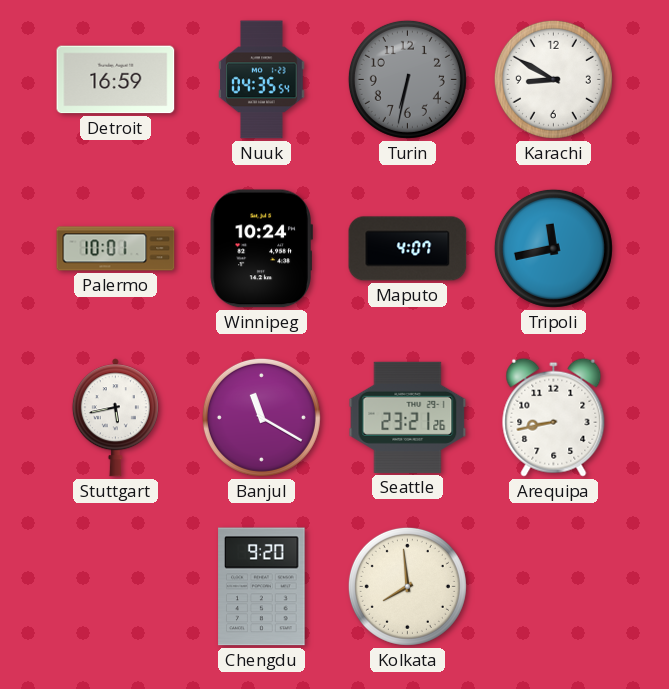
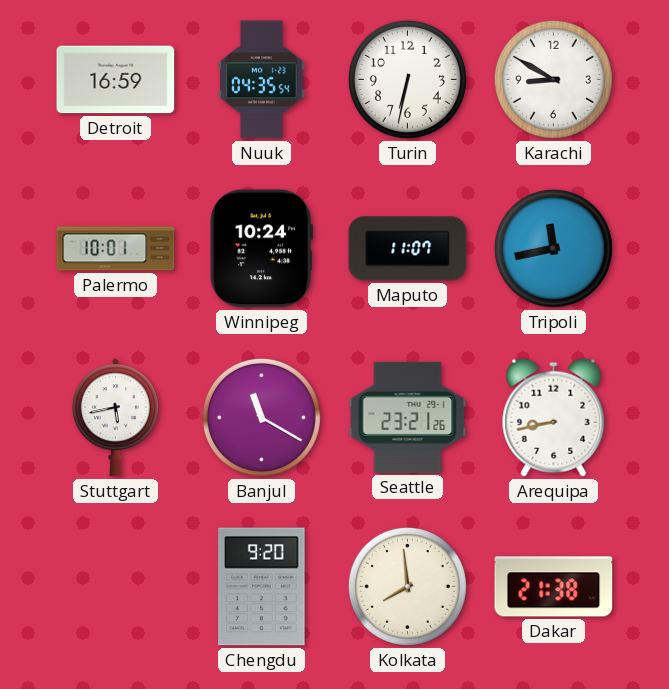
Turin dial: grey -> white (407, 79)
Maputo: 4:07 -> 11:07 (408, 249)
Dakar: none -> 21:38 (554, 587)
